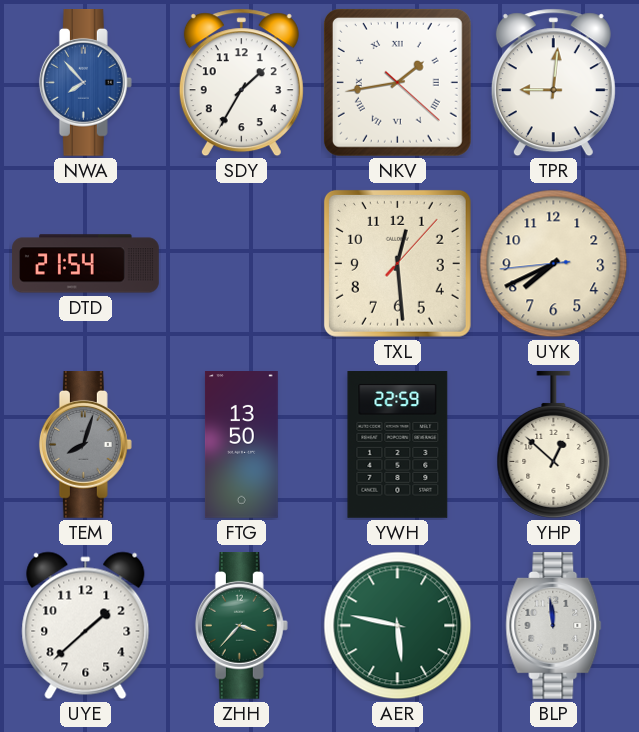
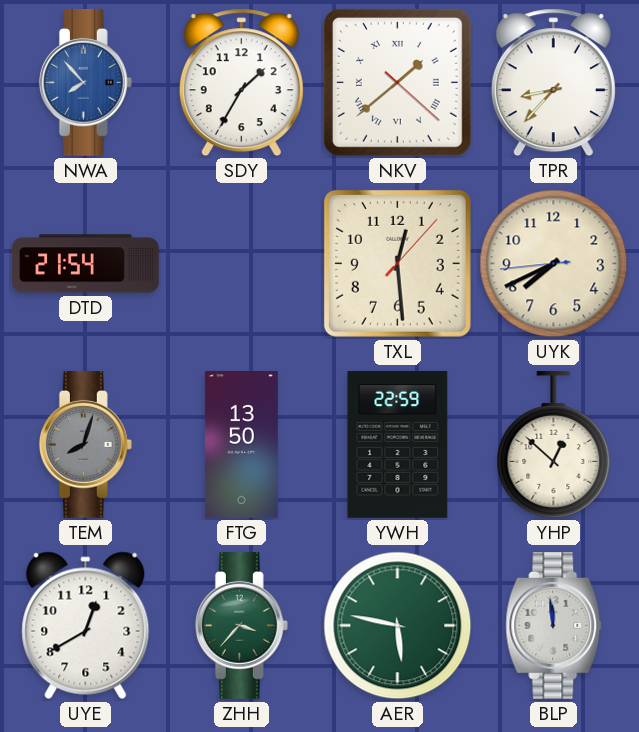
NKV: 1:43 -> 1:38 (397, 82)
TPR: 9:01 -> 8:37 (553, 83)
UYE: 1:38 -> 12:40 (86, 626)
